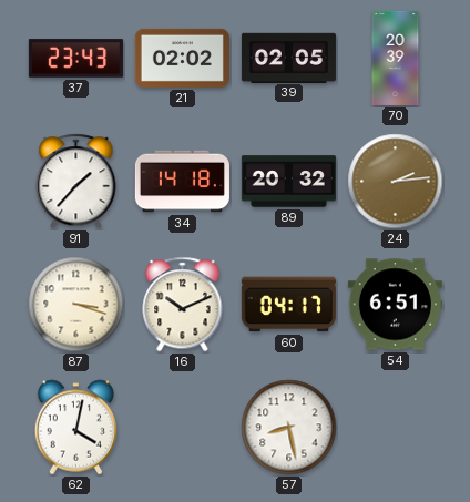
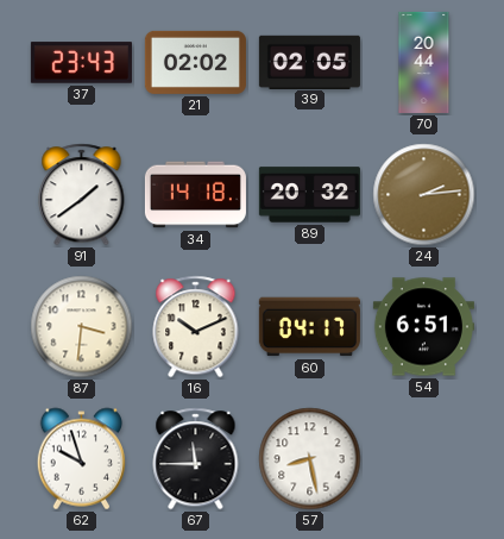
70: 20:39 -> 20:44 (424, 62)
91: 1:37 -> 1:39 (82, 195)
87: 3:18 -> 3:31 (82, 327)
62: 4:02 -> 9:57 (82, 459)
67: none -> 11:45 (196, 459)
